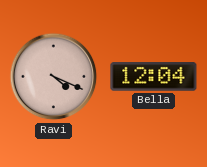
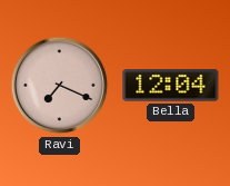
Ravi: 4:19 -> 7:19 (60, 86)
